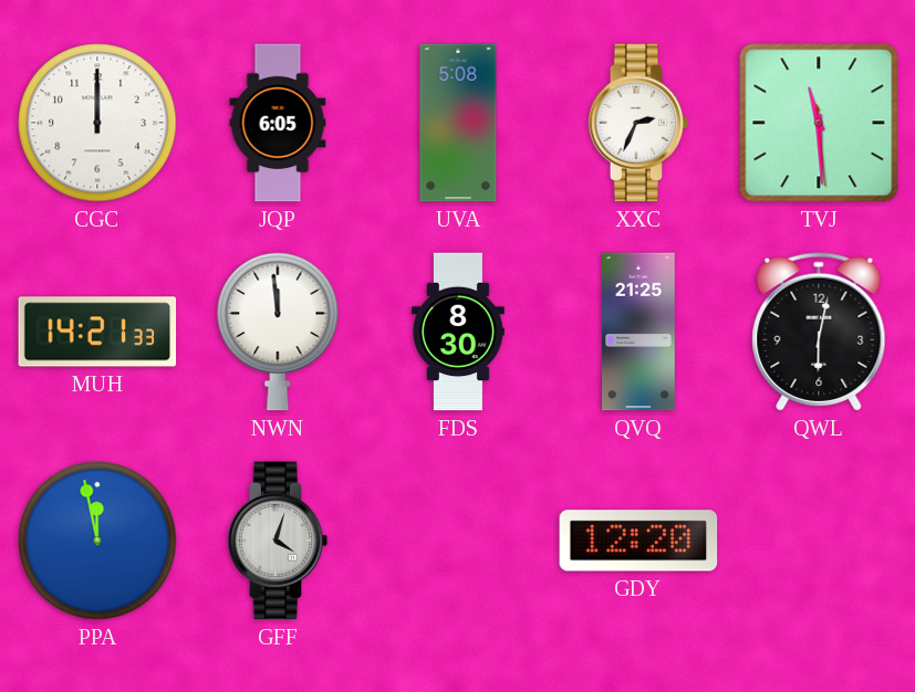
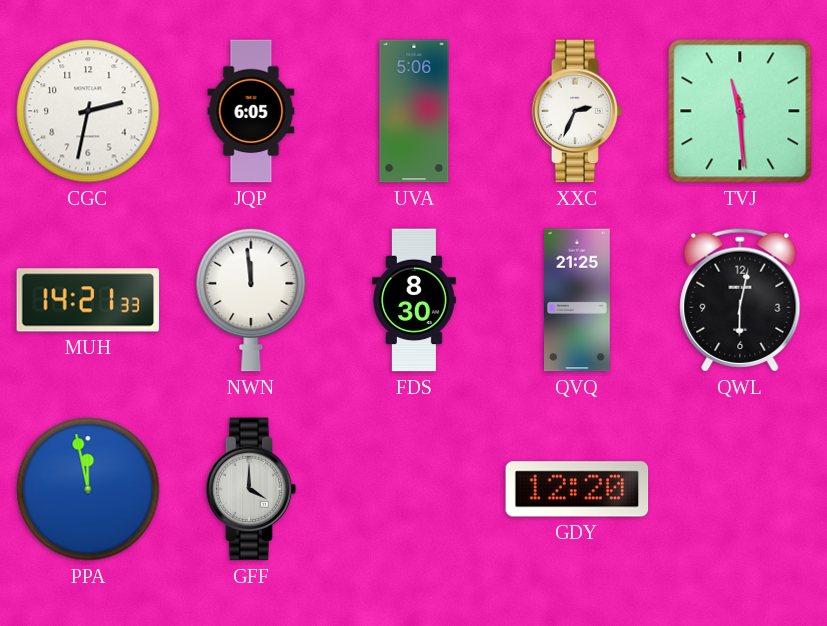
CGC: 12:00 -> 2:32 (88, 111)
UVA: 5:08 -> 5:06 (414, 111)
GFF: 4:03 -> 4:00 (251, 489)
